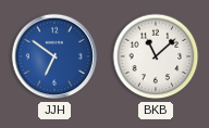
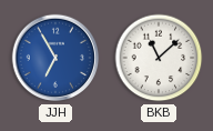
JJH: 6:51 -> 6:55 (55, 58)
